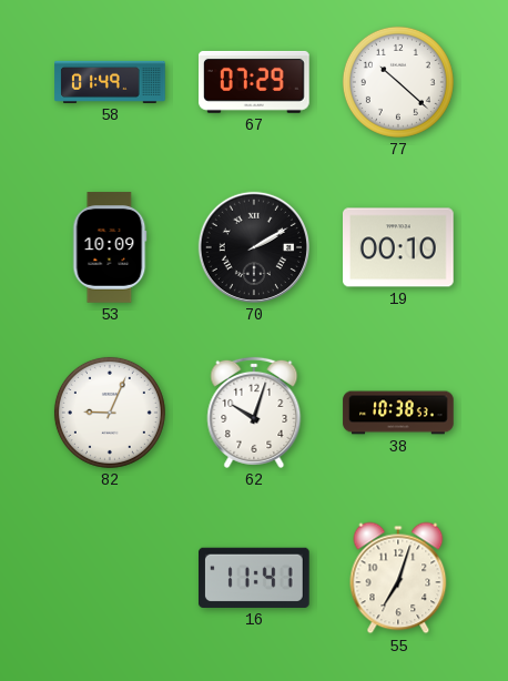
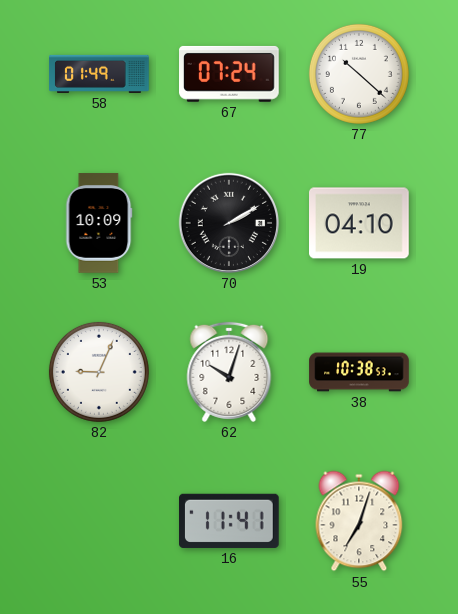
67: 07:29 -> 07:24 (230, 74)
19: 00:10 -> 04:10 (360, 223)
